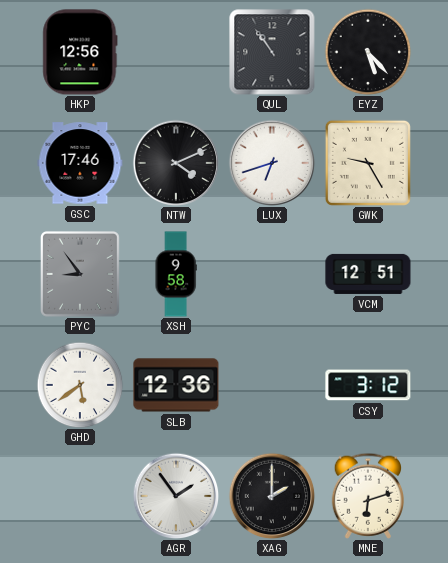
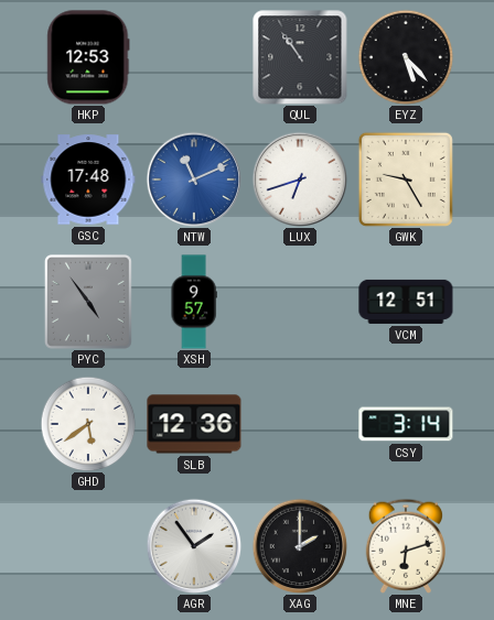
HKP: 12:56 -> 12:53 (88, 57)
GSC: 17:46 -> 17:48 (88, 180)
NTW: 4:11 -> 11:11 (194, 180)
NTW dial: black -> blue (194, 180)
PYC: 8:54 -> 4:54 (88, 302)
XSH: 9:58 -> 9:57 (194, 302)
CSY: 3:12 -> 3:14 (406, 424)
